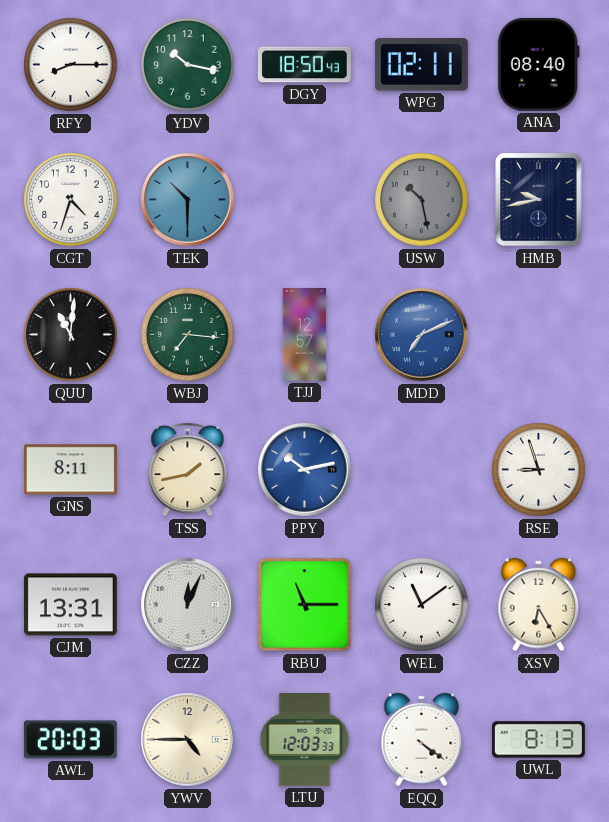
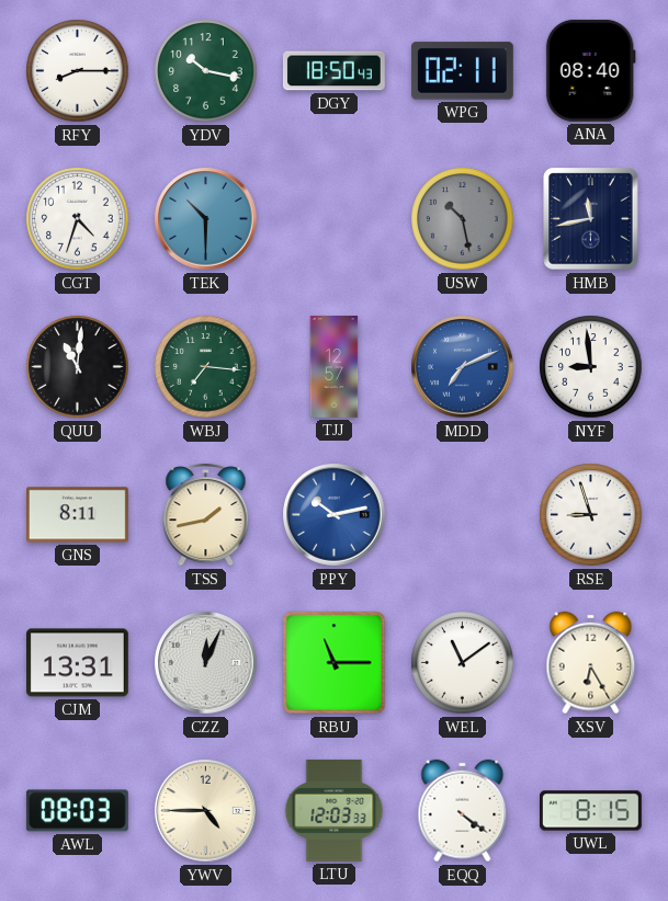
HMB: 9:43 -> 11:43 (591, 219)
NYF: none -> 8:59 (591, 367)
AWL: 20:03 -> 08:03 (77, 811)
UWL: 8:13 -> 8:15 (590, 811)
